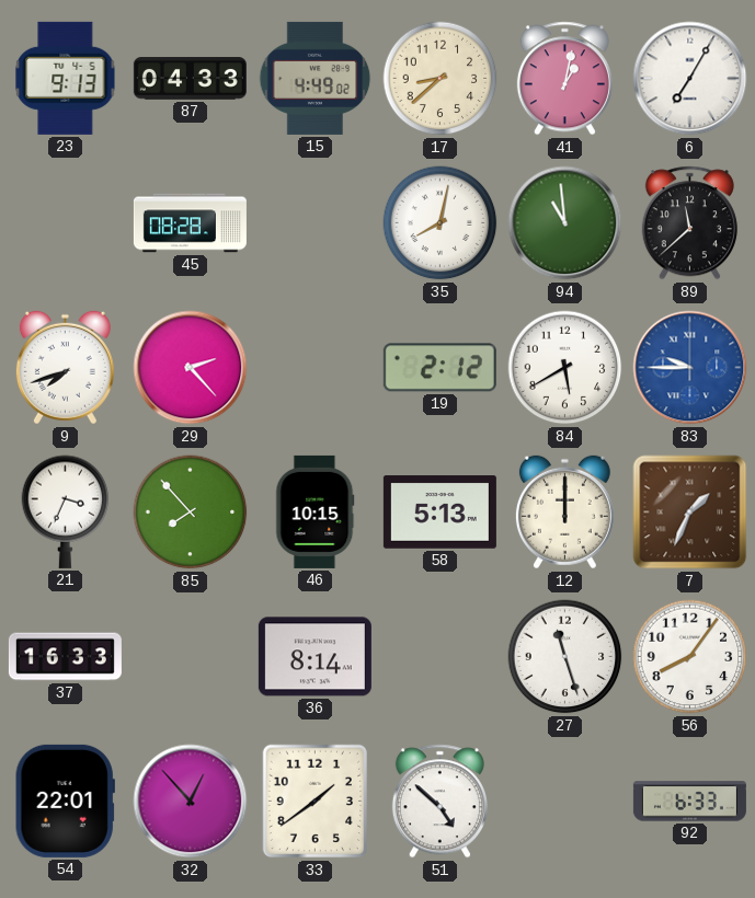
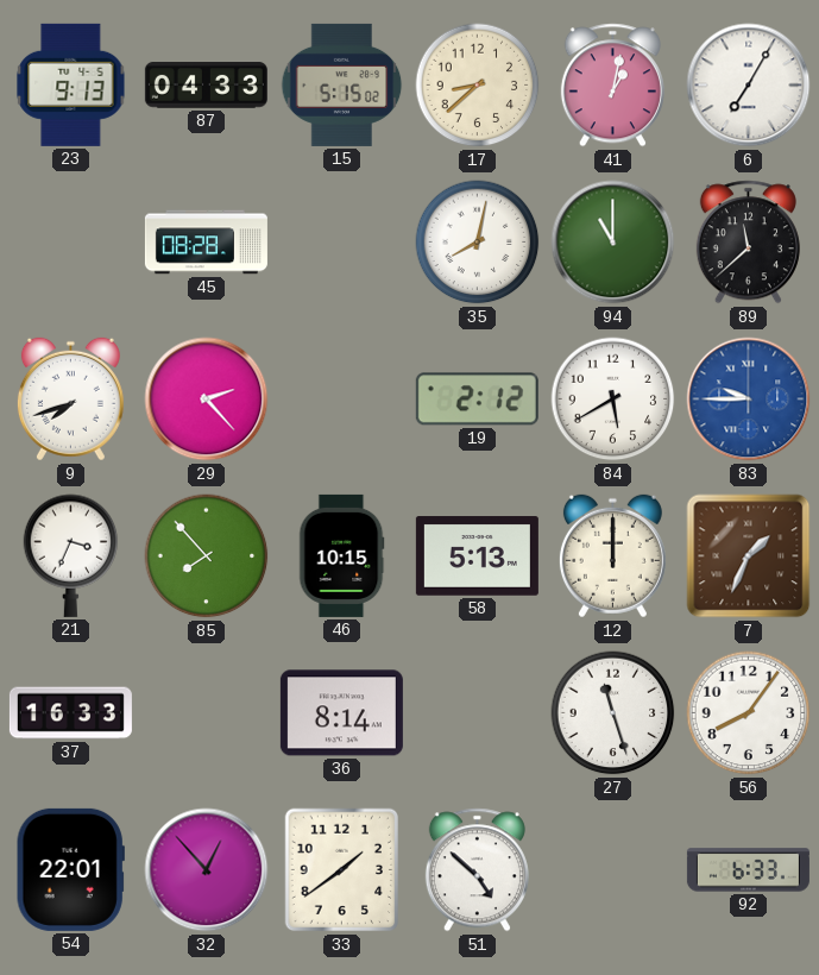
15: 4:49 -> 5:15 (342, 84)
94: 10:59 -> 11:00 (613, 243)
